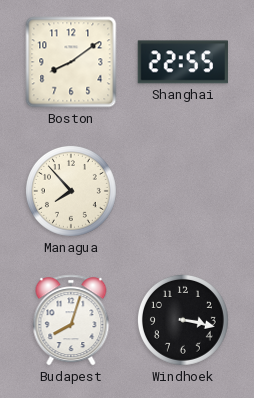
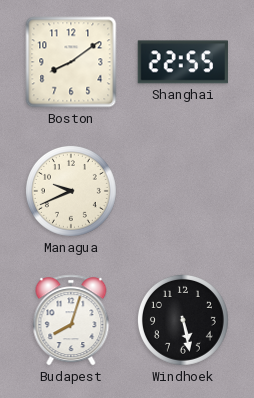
Managua: 7:53 -> 9:41 (71, 191)
Windhoek: 3:17 -> 5:28 (183, 320)
